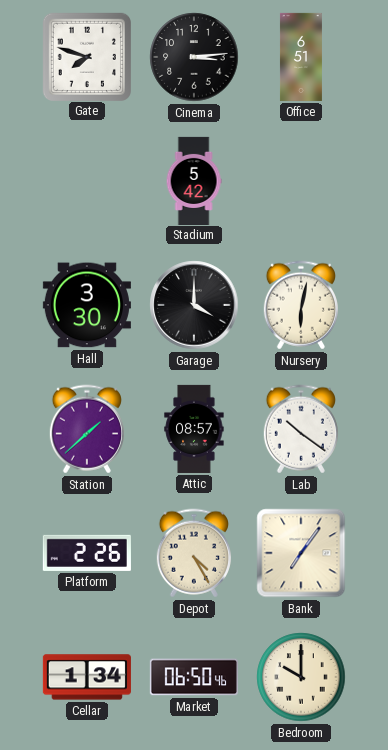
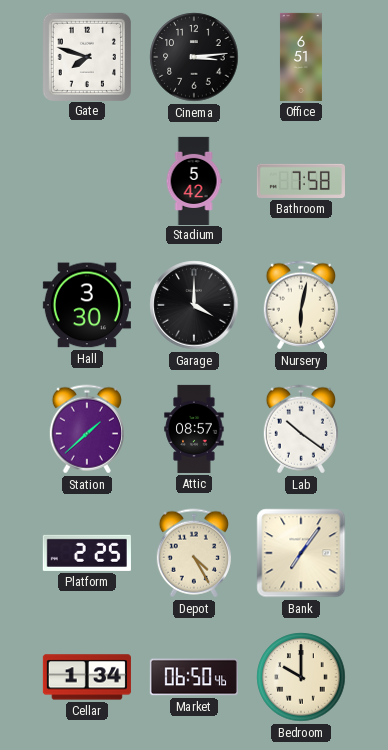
Bathroom: none -> 7:58 (301, 181)
Platform: 2:26 -> 2:25 (87, 553)
